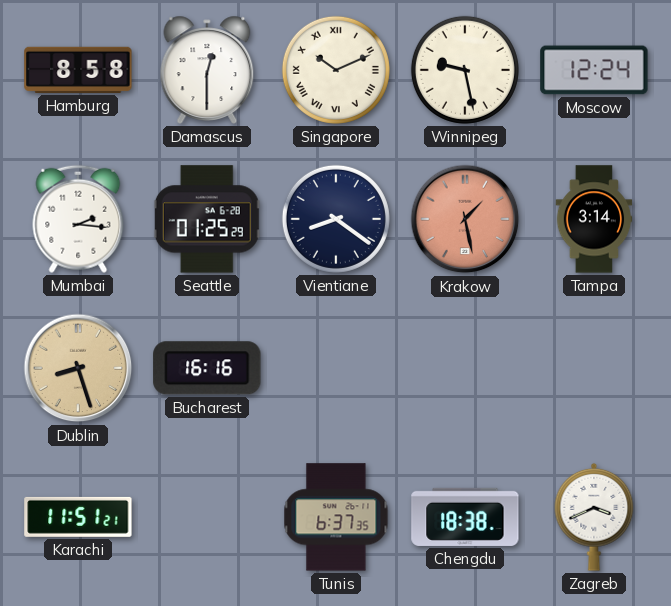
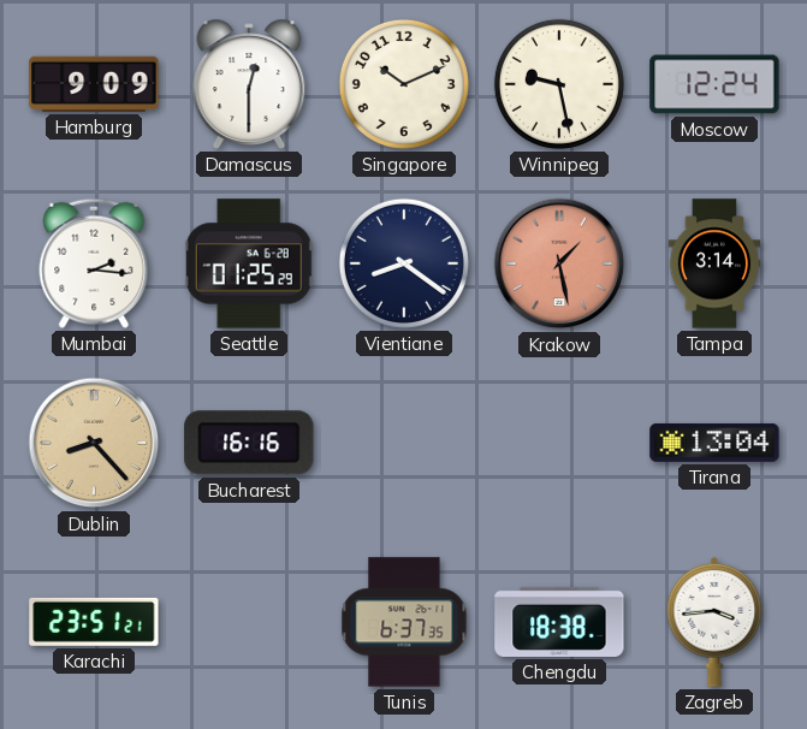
Hamburg: 8:58 -> 9:09 (94, 84)
Singapore numerals: Roman -> Arabic (404, 84)
Dublin: 8:27 -> 8:23 (94, 443)
Tirana: none -> 13:04 (714, 443)
Karachi: 11:51 -> 23:51 (94, 622)
Zagreb: 3:41 -> 3:44 (714, 622)
